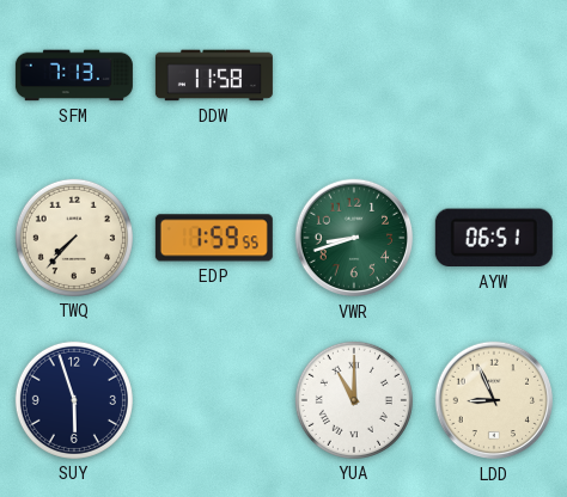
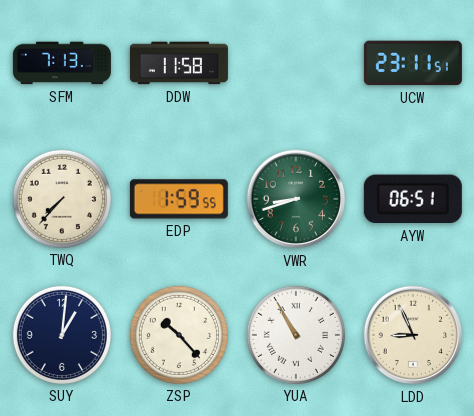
UCW: none -> 23:11 (413, 63)
SUY: 5:57 -> 1:01 (62, 335)
ZSP: none -> 10:23 (179, 335)
YUA: 11:00 -> 10:55 (296, 335)
